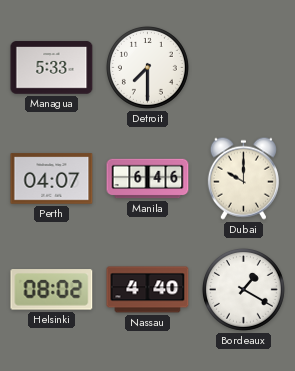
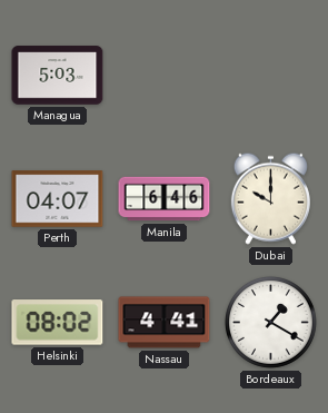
Managua: 5:33 -> 5:03 (58, 76)
Detroit: 7:30 -> none (147, 67)
Nassau: 4:40 -> 4:41 (165, 323)
